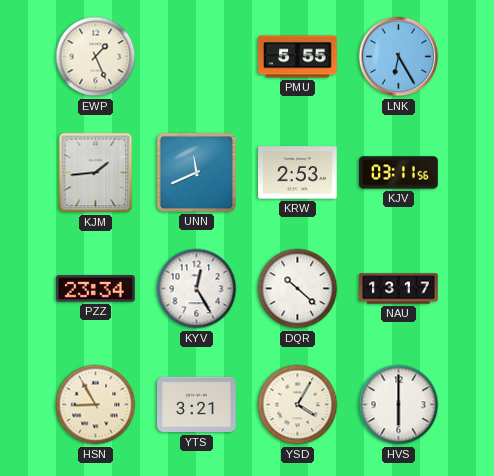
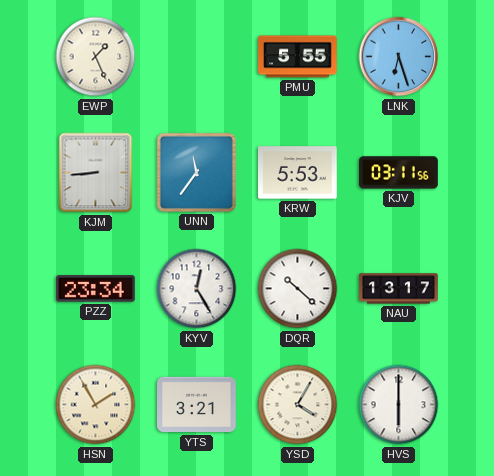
LNK: 6:25 -> 6:27 (399, 57)
KJM: 1:44 -> 8:44 (96, 173)
UNN: 11:41 -> 11:36 (196, 172)
KRW: 2:53 -> 5:53 (298, 173)
HSN: 8:55 -> 1:55 (96, 405)
